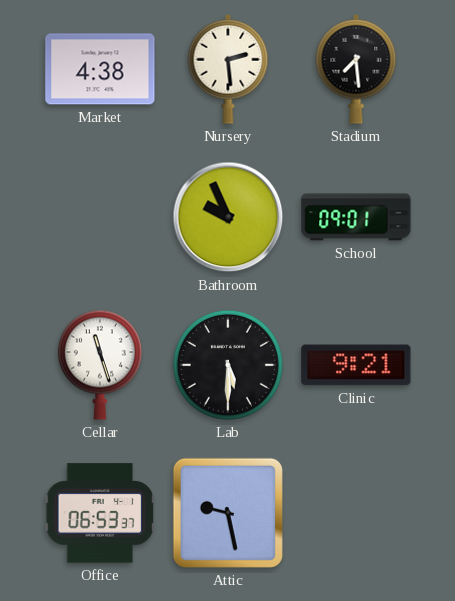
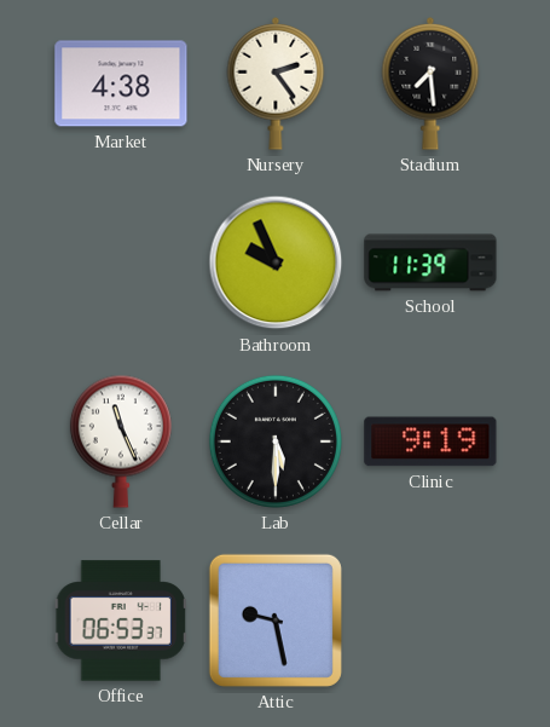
Nursery: 2:29 -> 2:24 (276, 83)
School: 09:01 -> 11:39 (430, 262)
Cellar: 11:27 -> 11:26 (121, 442)
Clinic: 9:21 -> 9:19 (430, 442)
